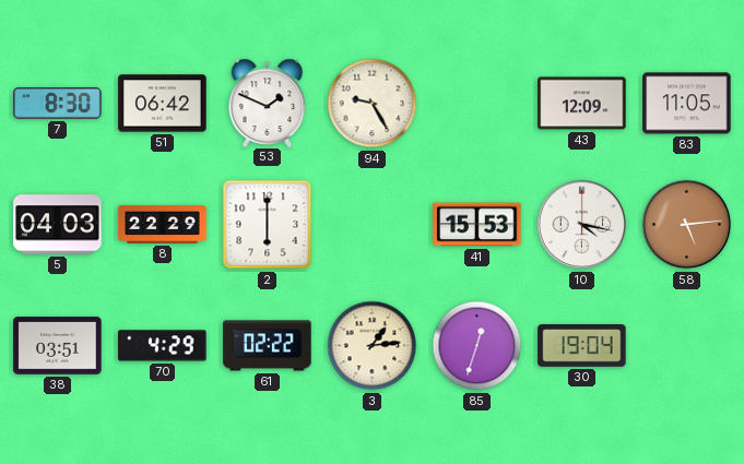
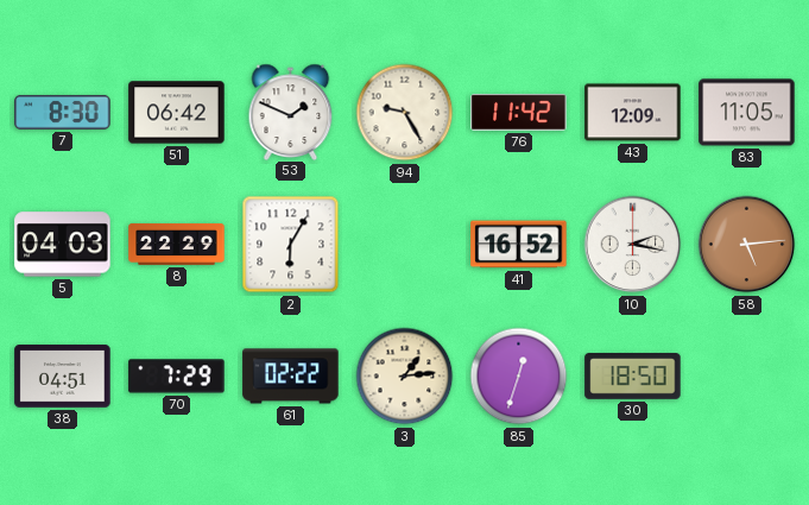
76: none -> 11:42 (519, 113)
2: 6:00 -> 6:05 (291, 245)
41: 15:53 -> 16:52 (519, 245)
10: 4:17 -> 2:17 (633, 245)
38: 03:51 -> 04:51 (63, 377)
70: 4:29 -> 7:29 (177, 377)
30: 19:04 -> 18:50 (633, 377)
